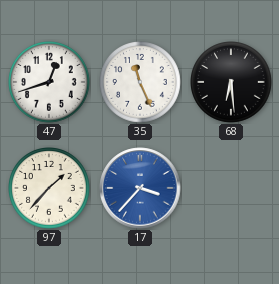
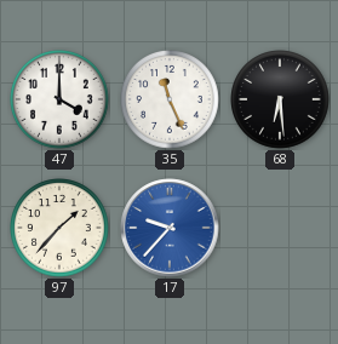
47: 12:42 -> 4:00 (61, 101)
17: 3:37 -> 9:37 (170, 228)
